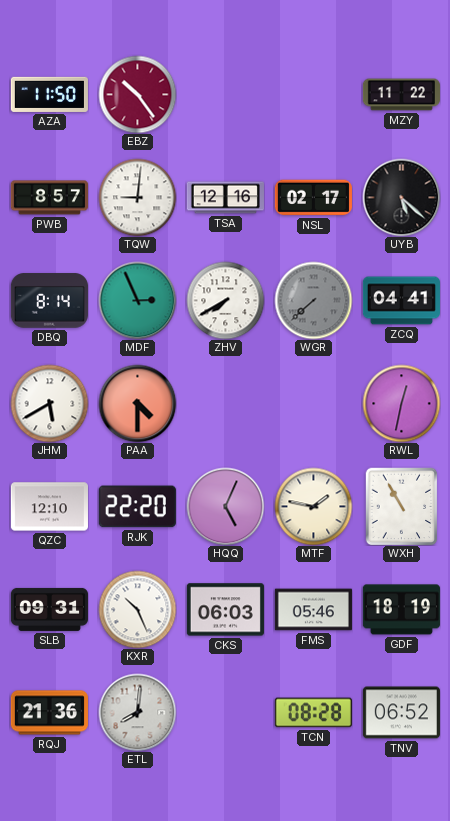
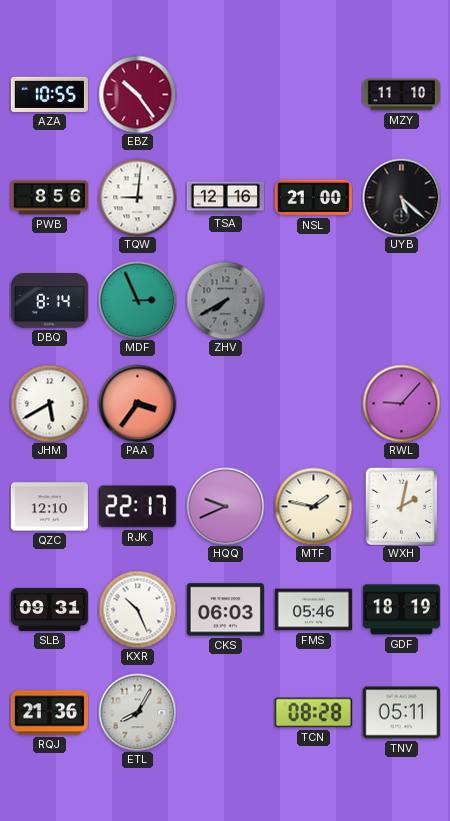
AZA: 11:50 -> 10:55 (49, 94)
MZY: 11:22 -> 11:10 (401, 95)
PWB: 8:57 -> 8:56 (49, 198)
NSL: 02:17 -> 21:00 (313, 198)
ZHV dial: white -> grey (225, 300)
WGR: 7:38 -> none (313, 300)
ZCQ: 04:41 -> none (401, 301)
PAA: 4:30 -> 3:36 (137, 403)
RWL: 12:32 -> 9:07 (401, 403)
RJK: 22:20 -> 22:17 (137, 507)
HQQ: 5:04 -> 9:41 (225, 506)
WXH: 10:55 -> 2:02 (402, 506)
ETL: 8:01 -> 8:05 (137, 712)
TNV: 06:52 -> 05:11 (401, 713)
